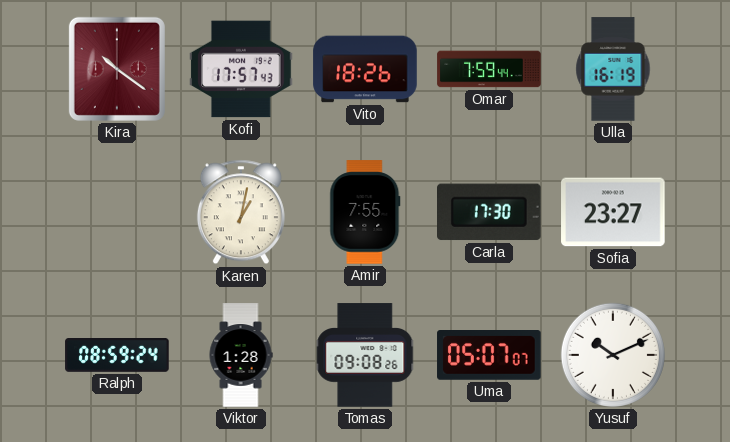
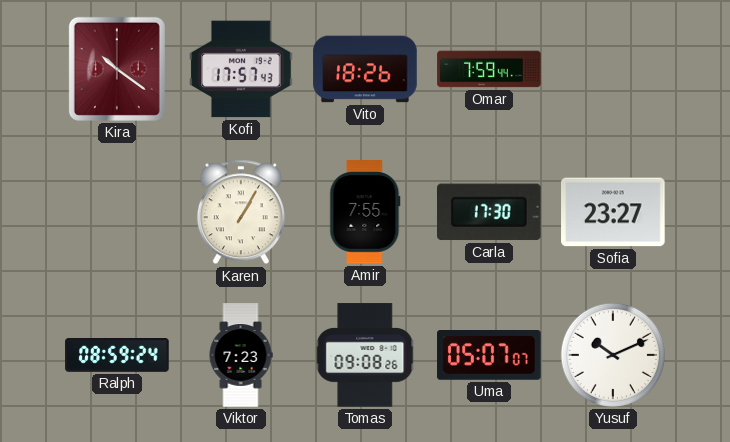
Ulla: 16:19 -> none (613, 69)
Karen: 1:02 -> 1:05 (241, 212)
Viktor: 1:28 -> 7:23 (241, 355)
